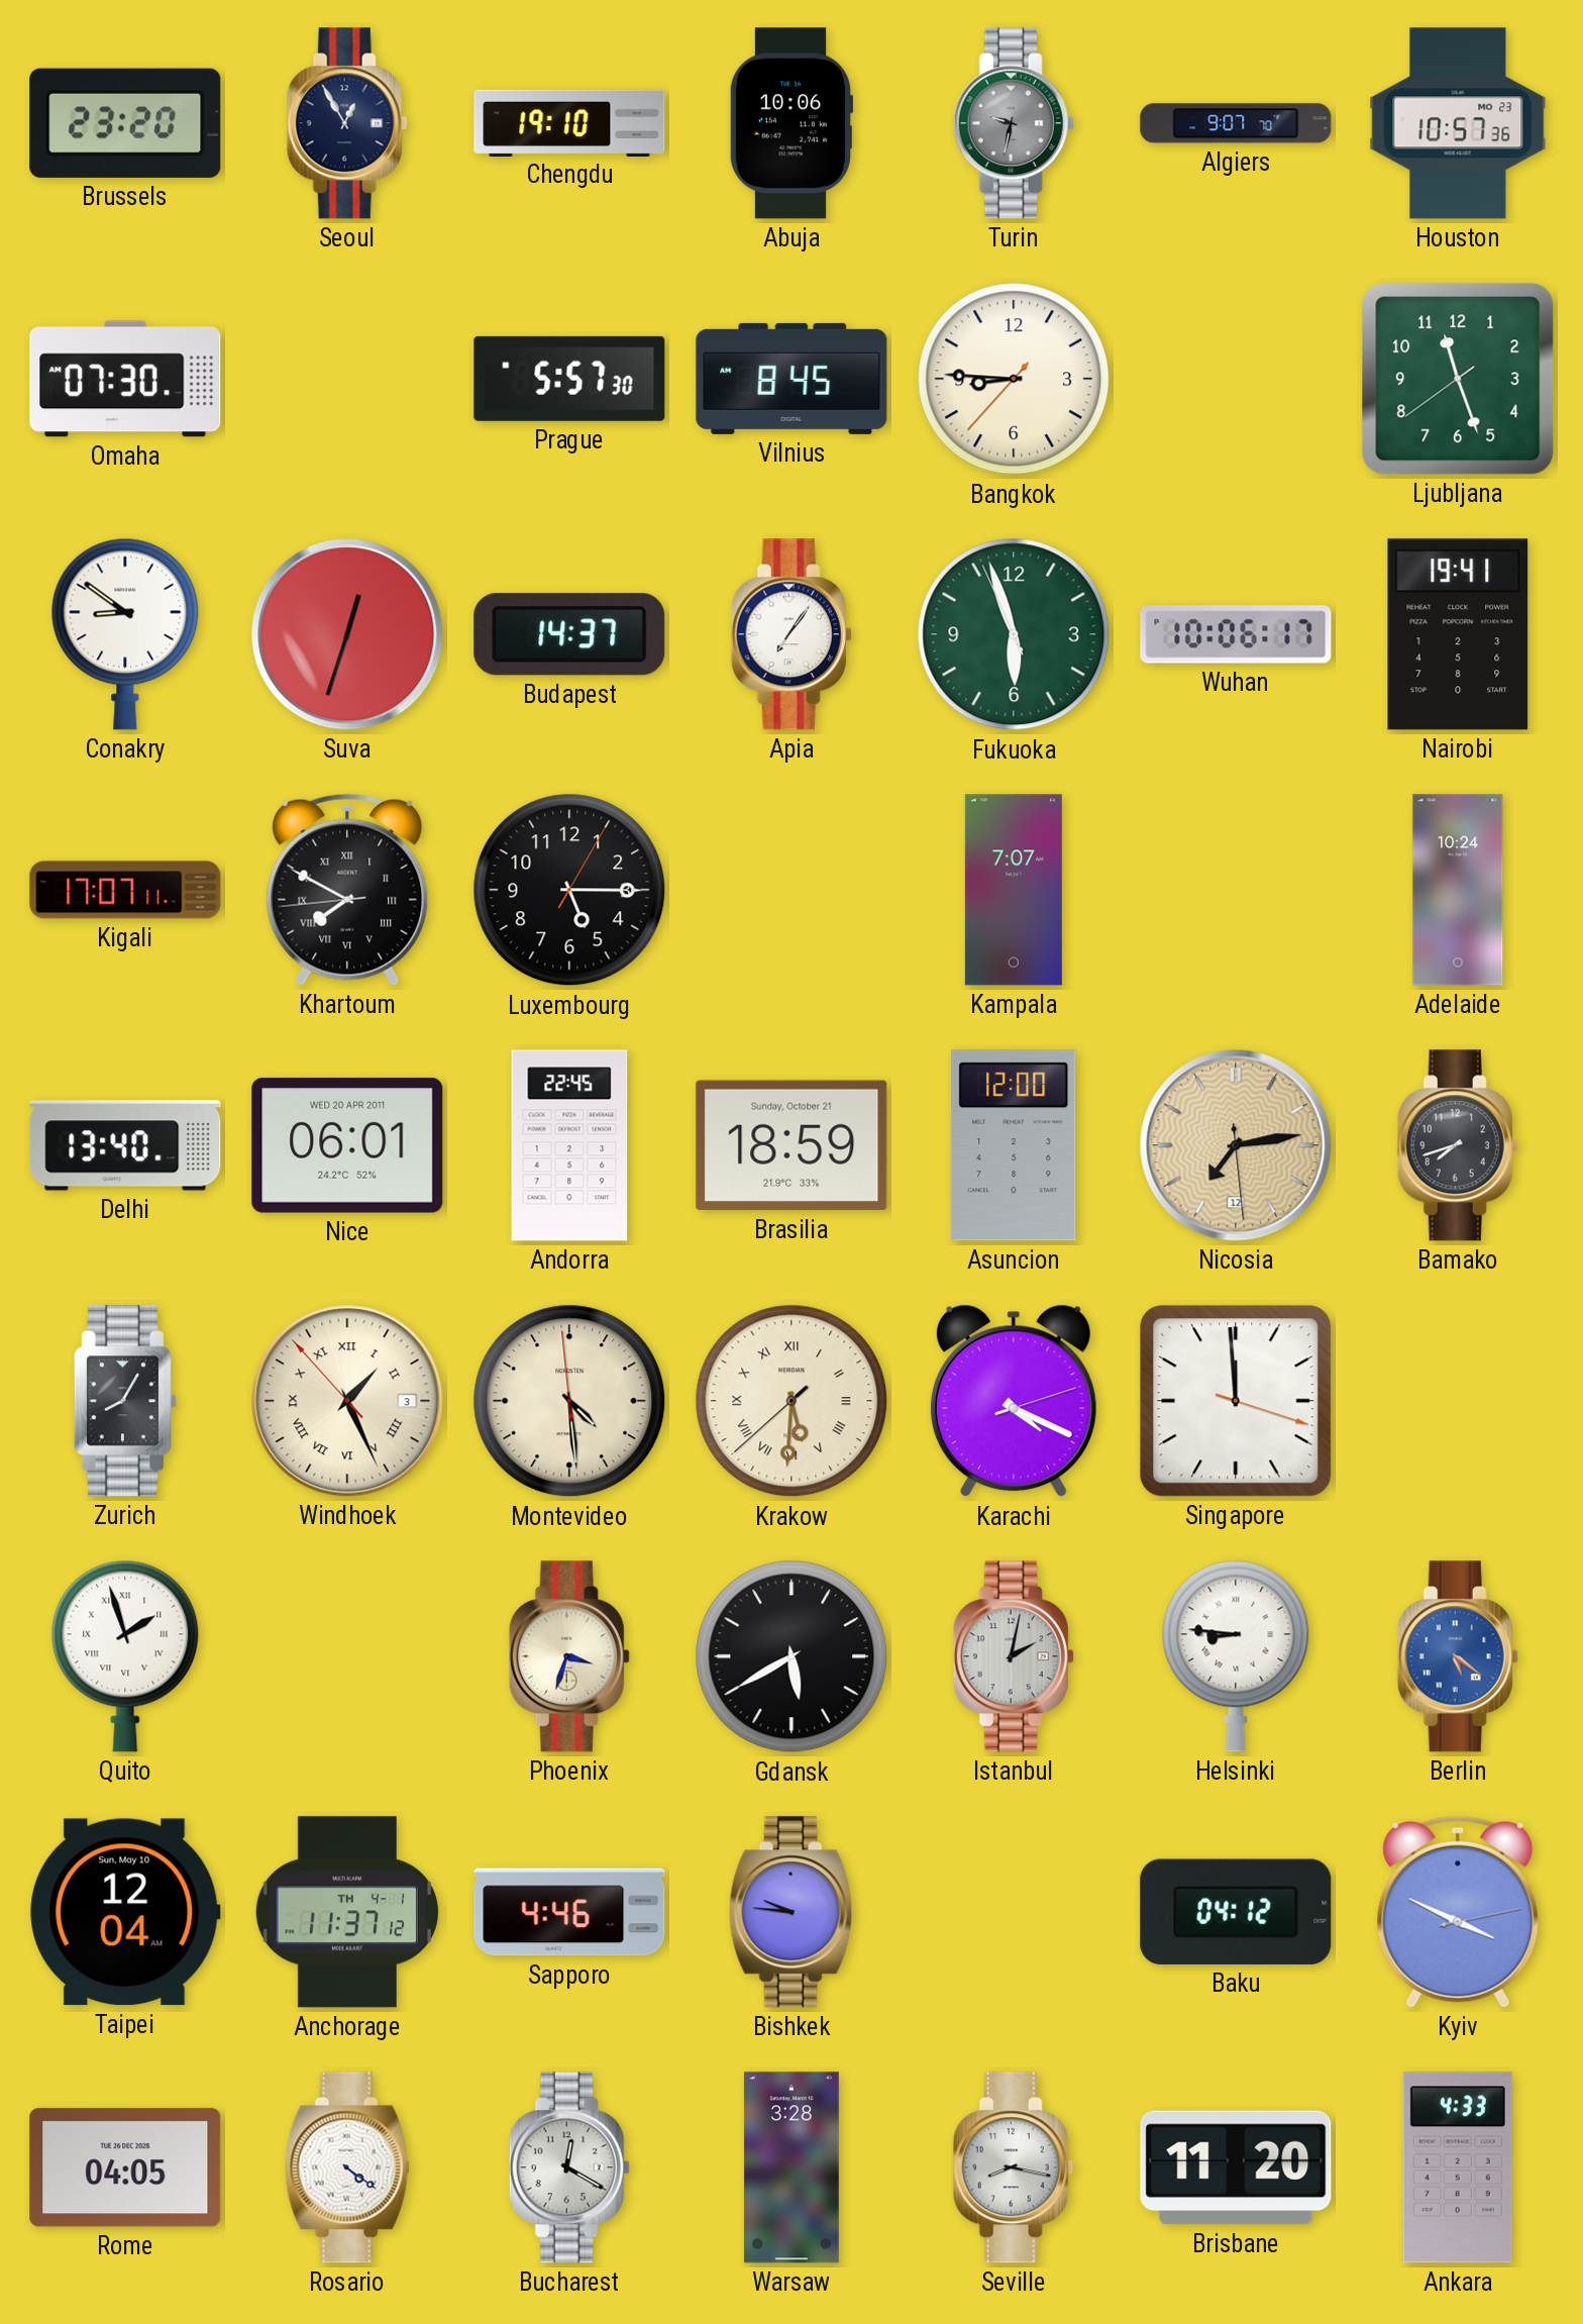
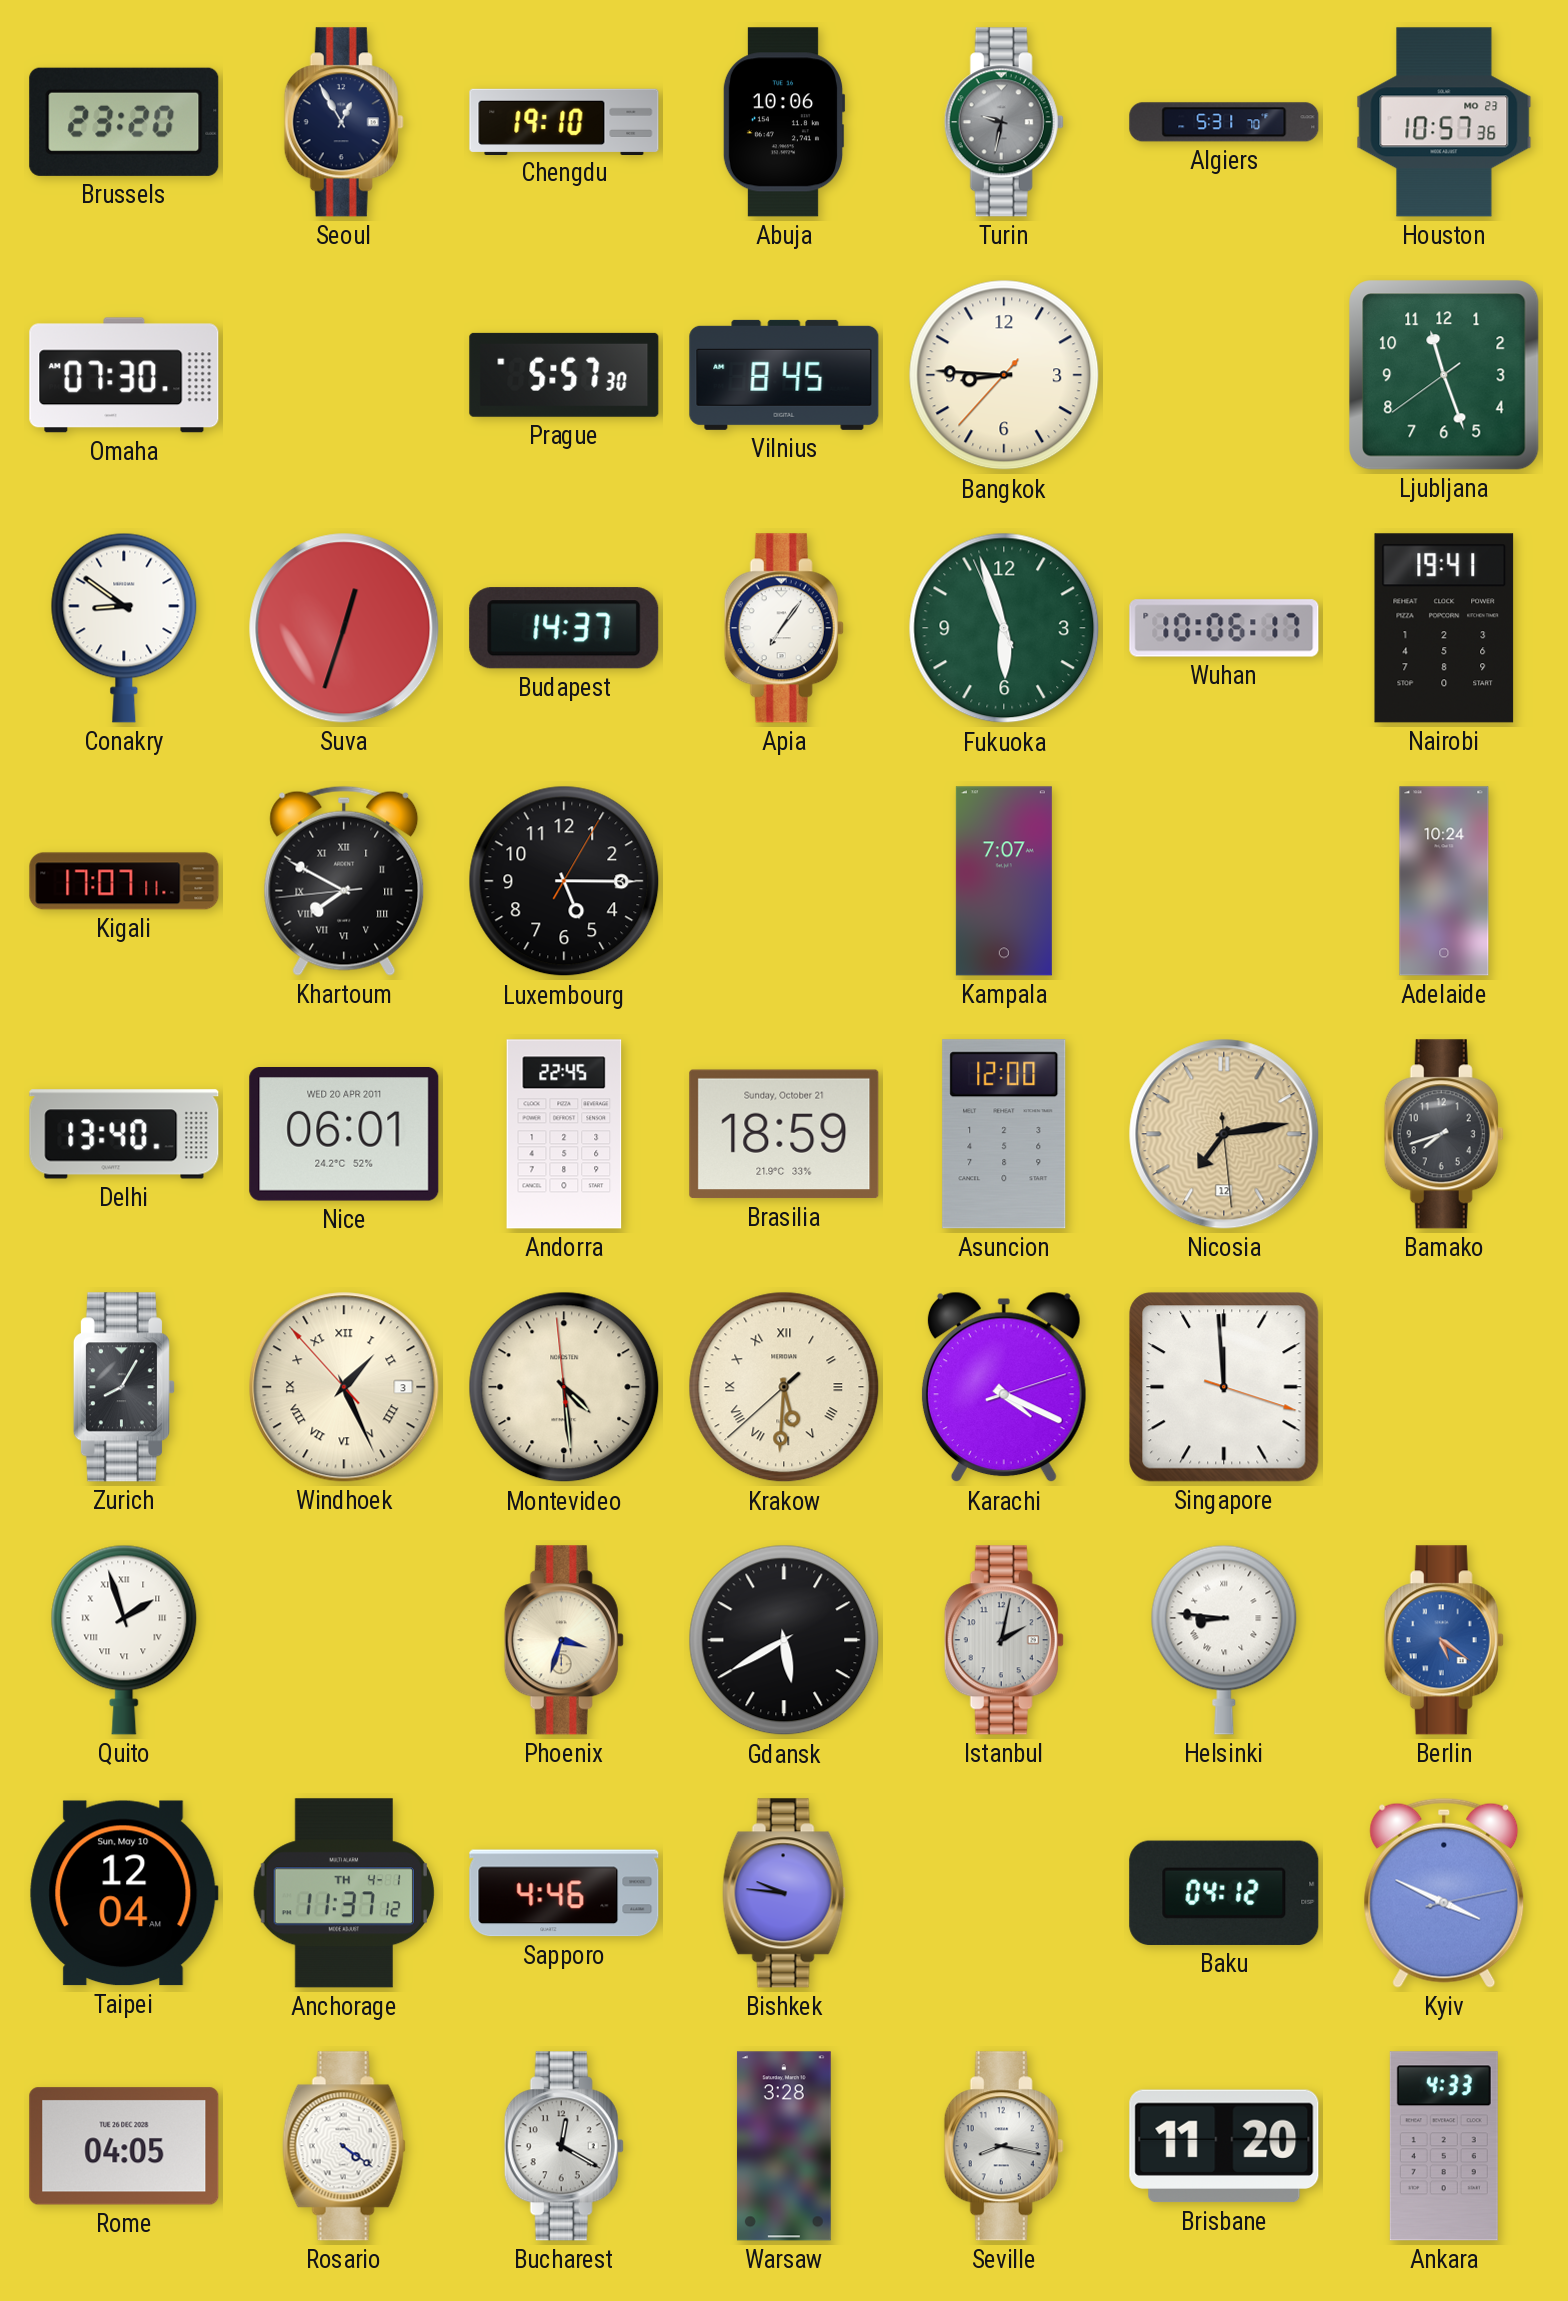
Algiers: 9:07 -> 5:31 (1224, 122)
